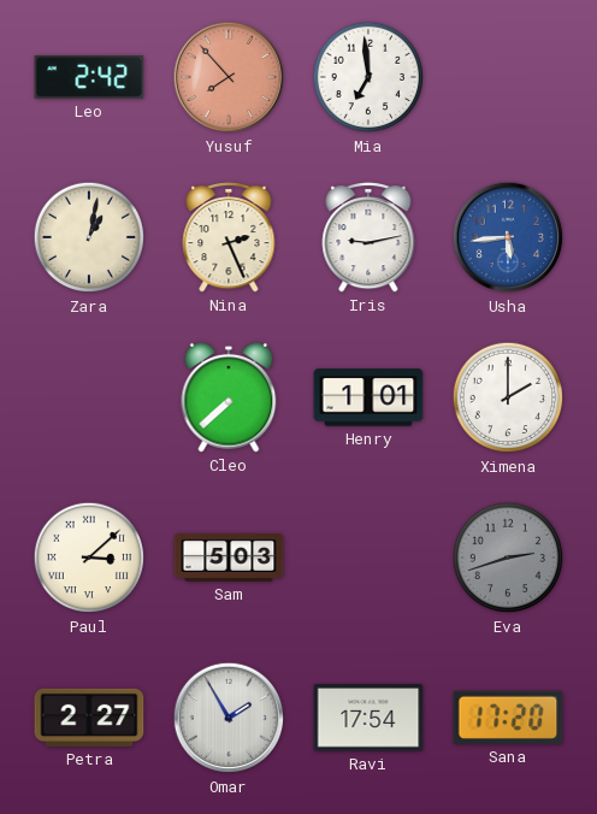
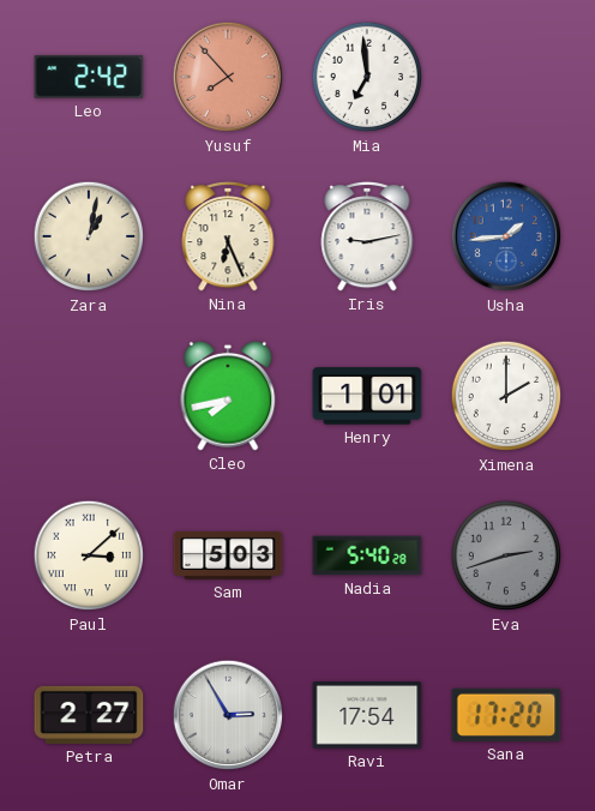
Nina: 2:26 -> 6:26 (228, 236)
Usha: 5:44 -> 1:44 (506, 236)
Cleo: 7:38 -> 7:43 (228, 396)
Nadia: none -> 5:40 (367, 555)
Omar: 1:55 -> 2:55 (228, 715)
